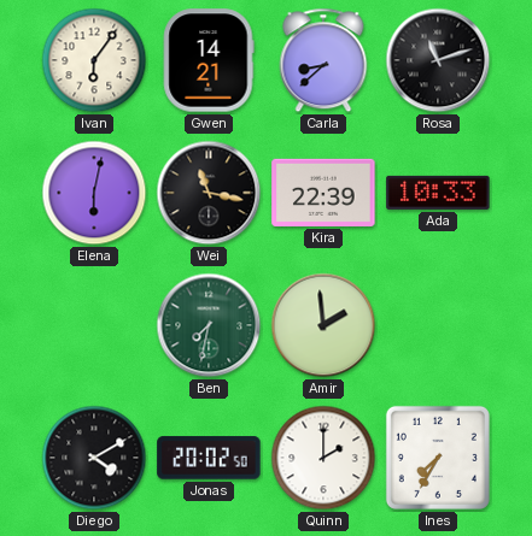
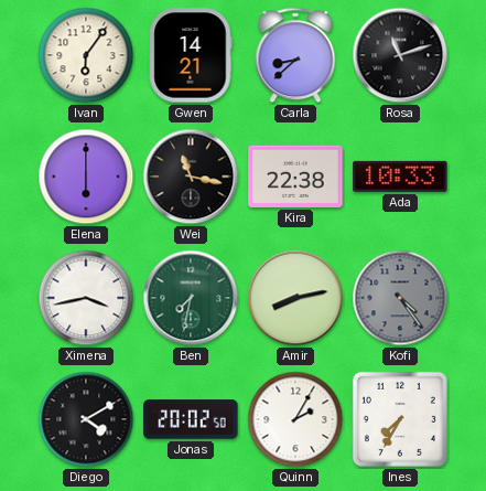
Elena: 6:02 -> 6:00 (86, 177)
Kira: 22:39 -> 22:38 (295, 177)
Ximena: none -> 3:43 (86, 298)
Amir: 1:59 -> 8:13 (295, 298)
Kofi: none -> 4:24 (400, 298)
Quinn: 2:00 -> 2:05 (295, 419)
